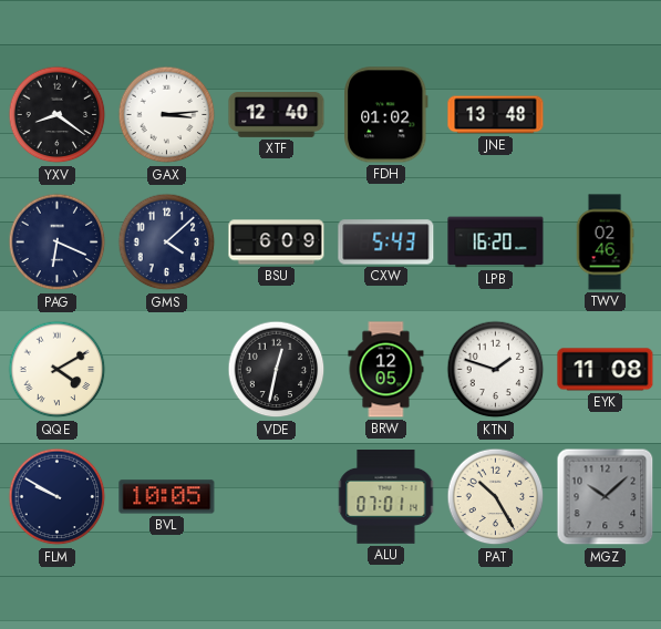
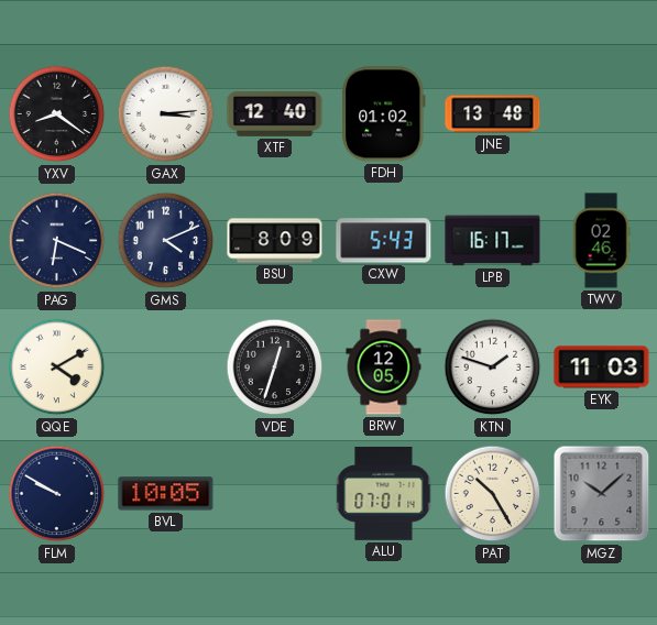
GMS: 4:08 -> 4:11 (166, 241)
BSU: 6:09 -> 8:09 (275, 241)
LPB: 16:20 -> 16:17 (493, 241)
VDE: 12:32 -> 12:33 (275, 368)
EYK: 11:08 -> 11:03 (602, 368)
